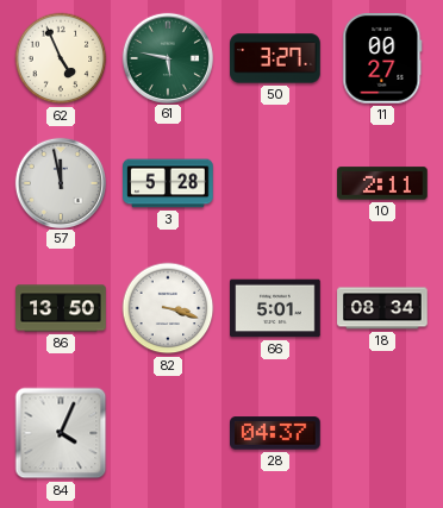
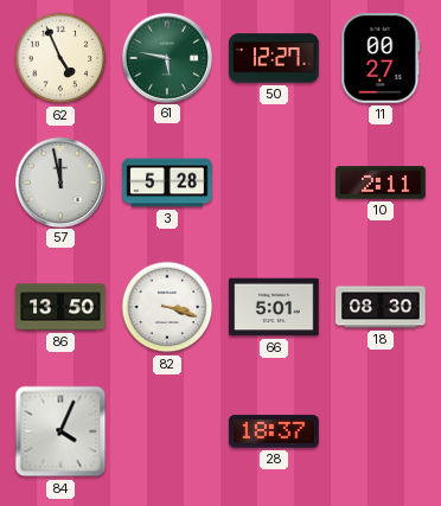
50: 3:27 -> 12:27 (274, 58)
18: 08:34 -> 08:30 (381, 307)
28: 04:37 -> 18:37 (274, 431)
